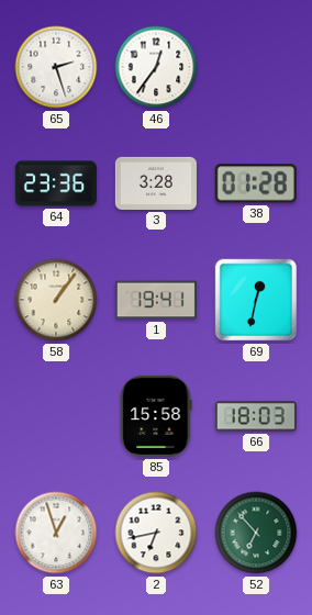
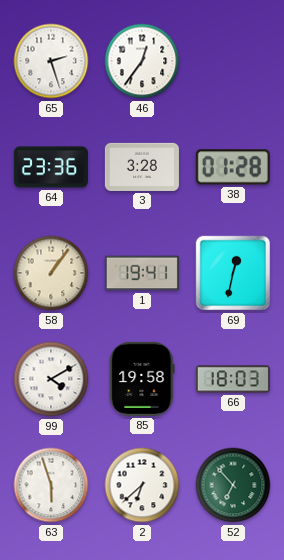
99: none -> 4:10 (51, 379)
85: 15:58 -> 19:58 (142, 379)
63: 12:57 -> 5:57 (51, 485)
2: 6:43 -> 6:38 (142, 485)
